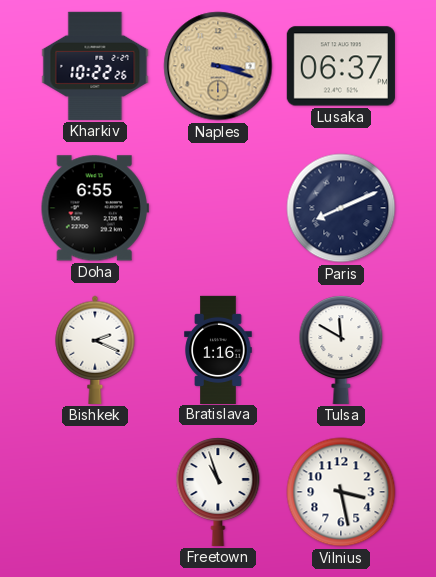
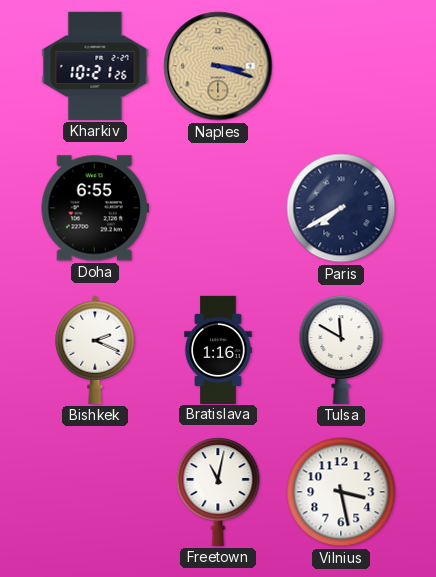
Kharkiv: 10:22 -> 10:21 (95, 66)
Lusaka: 06:37 -> none (341, 66)
Paris: 8:11 -> 7:40 (341, 208)
Freetown: 10:57 -> 11:02 (218, 492)
